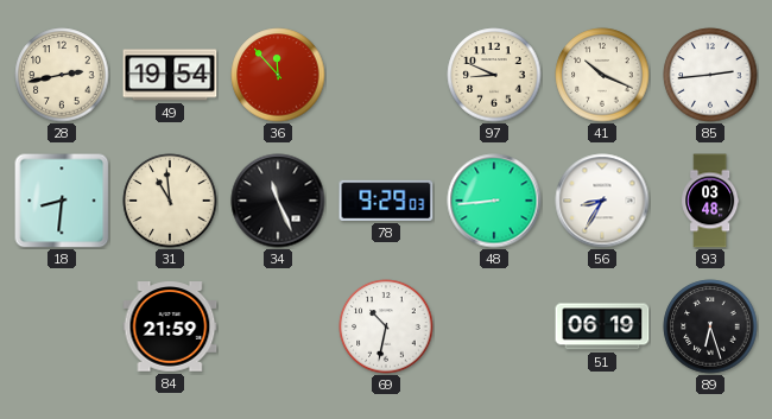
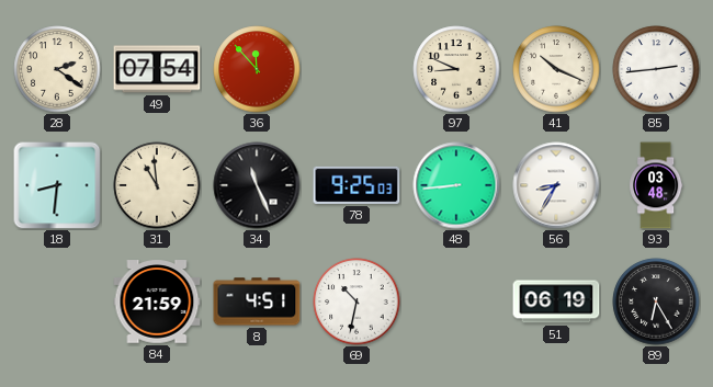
28: 2:43 -> 2:21 (57, 69)
49: 19:54 -> 07:54 (157, 69)
78: 9:29 -> 9:25 (356, 185)
8: none -> 4:51 (257, 301)
89: 6:27 -> 6:25 (656, 301)
